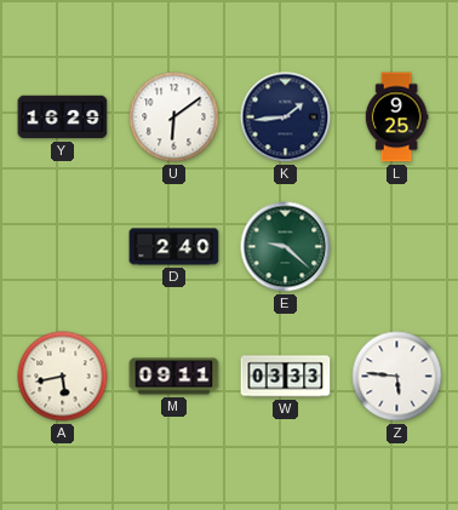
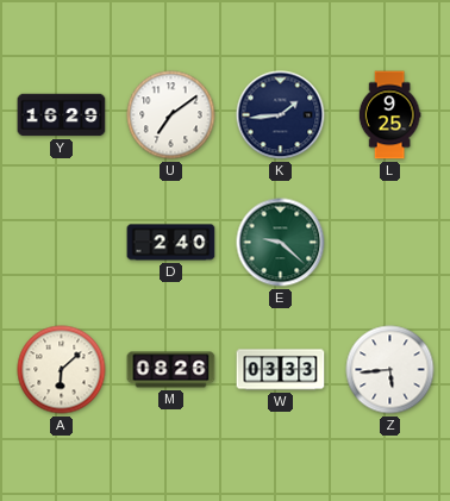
U: 6:09 -> 7:09 (171, 115)
A: 5:43 -> 6:08 (62, 370)
M: 09:11 -> 08:26 (171, 370)
Z: 5:46 -> 5:44 (390, 370)
